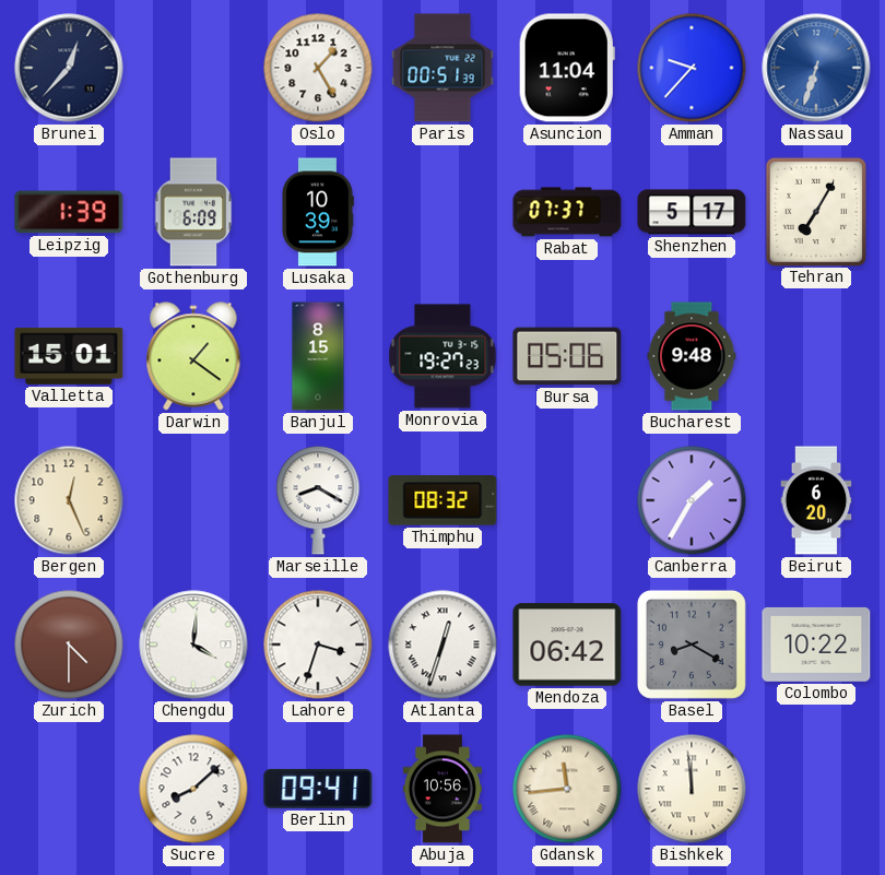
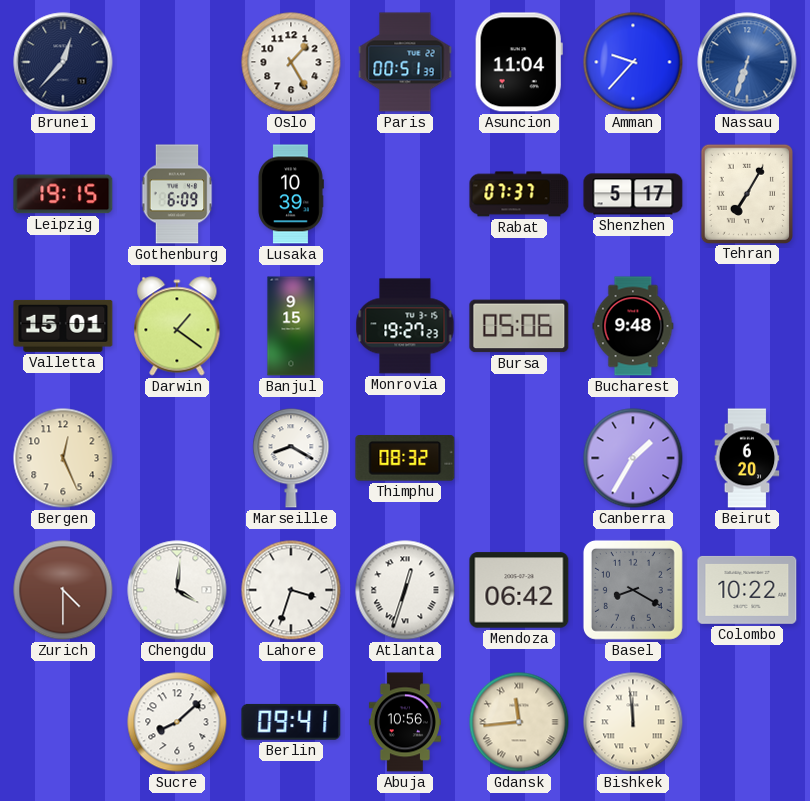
Leipzig: 1:39 -> 19:15 (63, 194)
Banjul: 8:15 -> 9:15 (291, 326)
